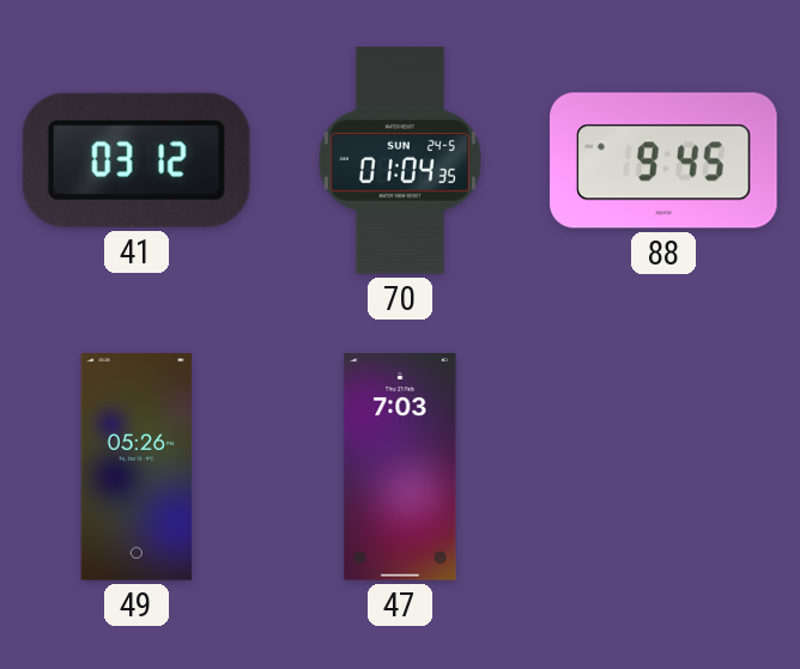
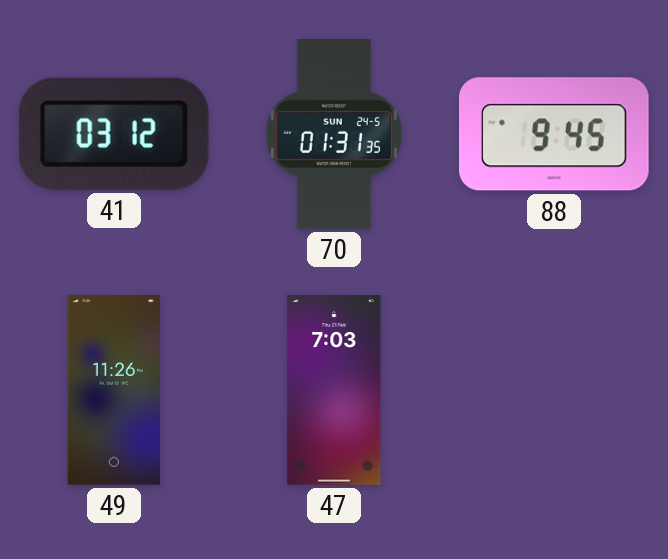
70: 01:04 -> 01:31 (334, 134)
49: 05:26 -> 11:26 (114, 390)
